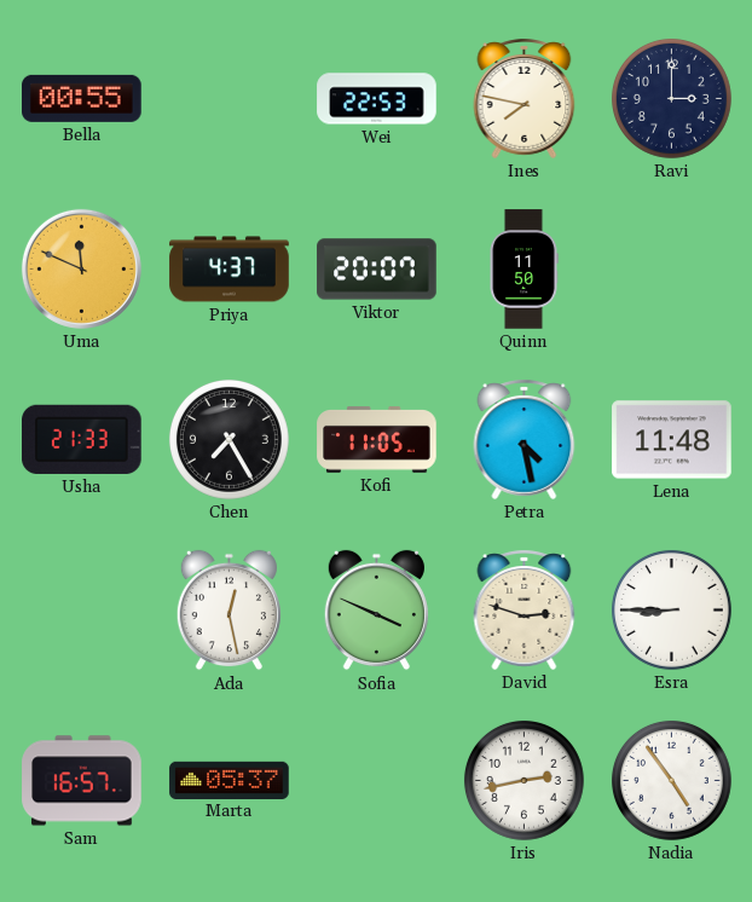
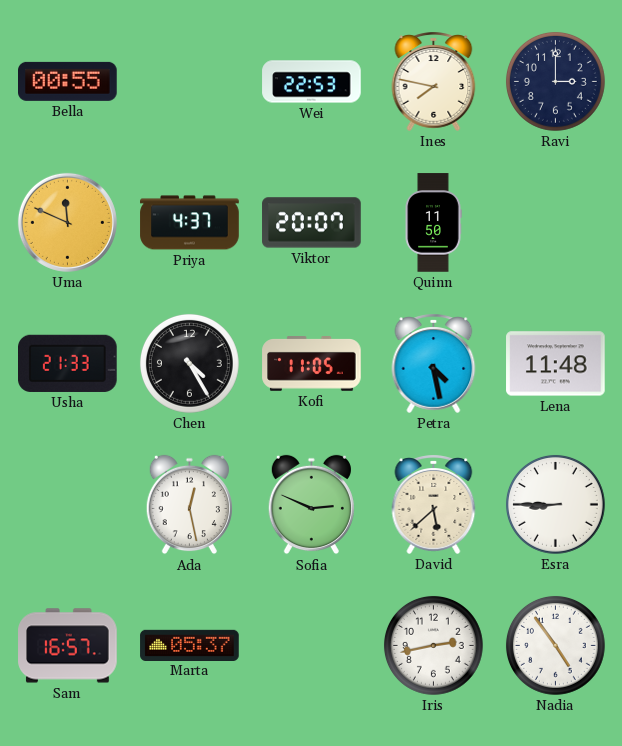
Chen: 7:25 -> 4:25 (189, 363)
Sofia: 3:49 -> 2:49 (311, 505)
David: 2:48 -> 5:38 (434, 504)
